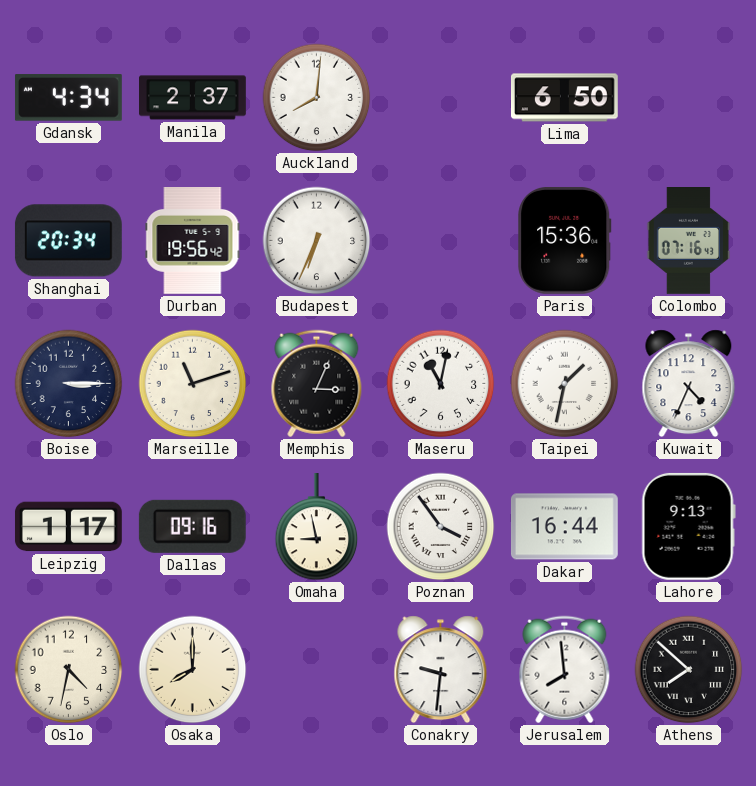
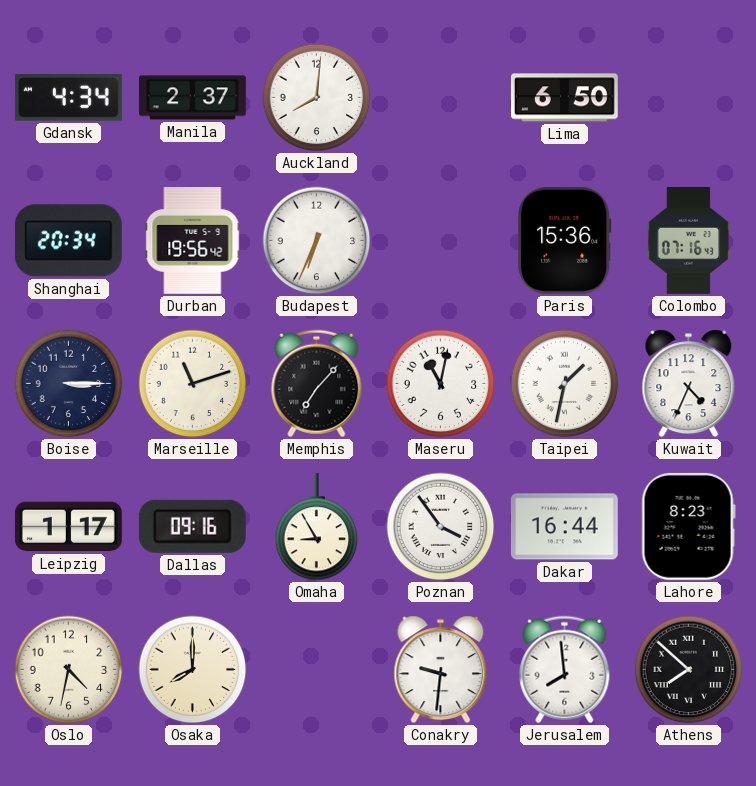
Memphis: 3:04 -> 7:07 (317, 384)
Omaha: 8:58 -> 8:55 (317, 527)
Lahore: 9:13 -> 8:23 (688, 526)
